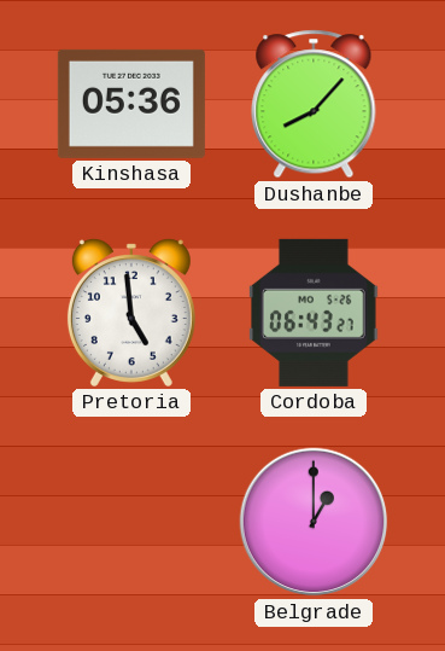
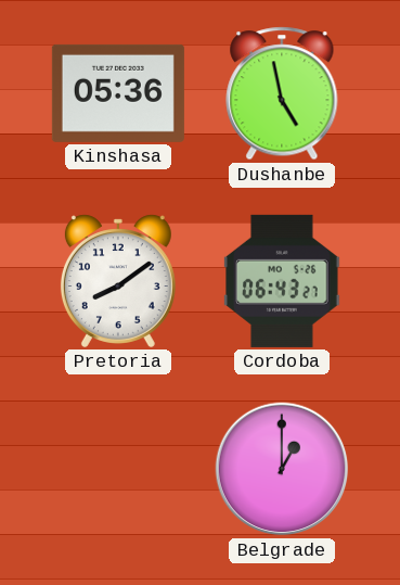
Dushanbe: 8:07 -> 4:58 (282, 93)
Pretoria: 4:59 -> 8:09 (118, 281)
